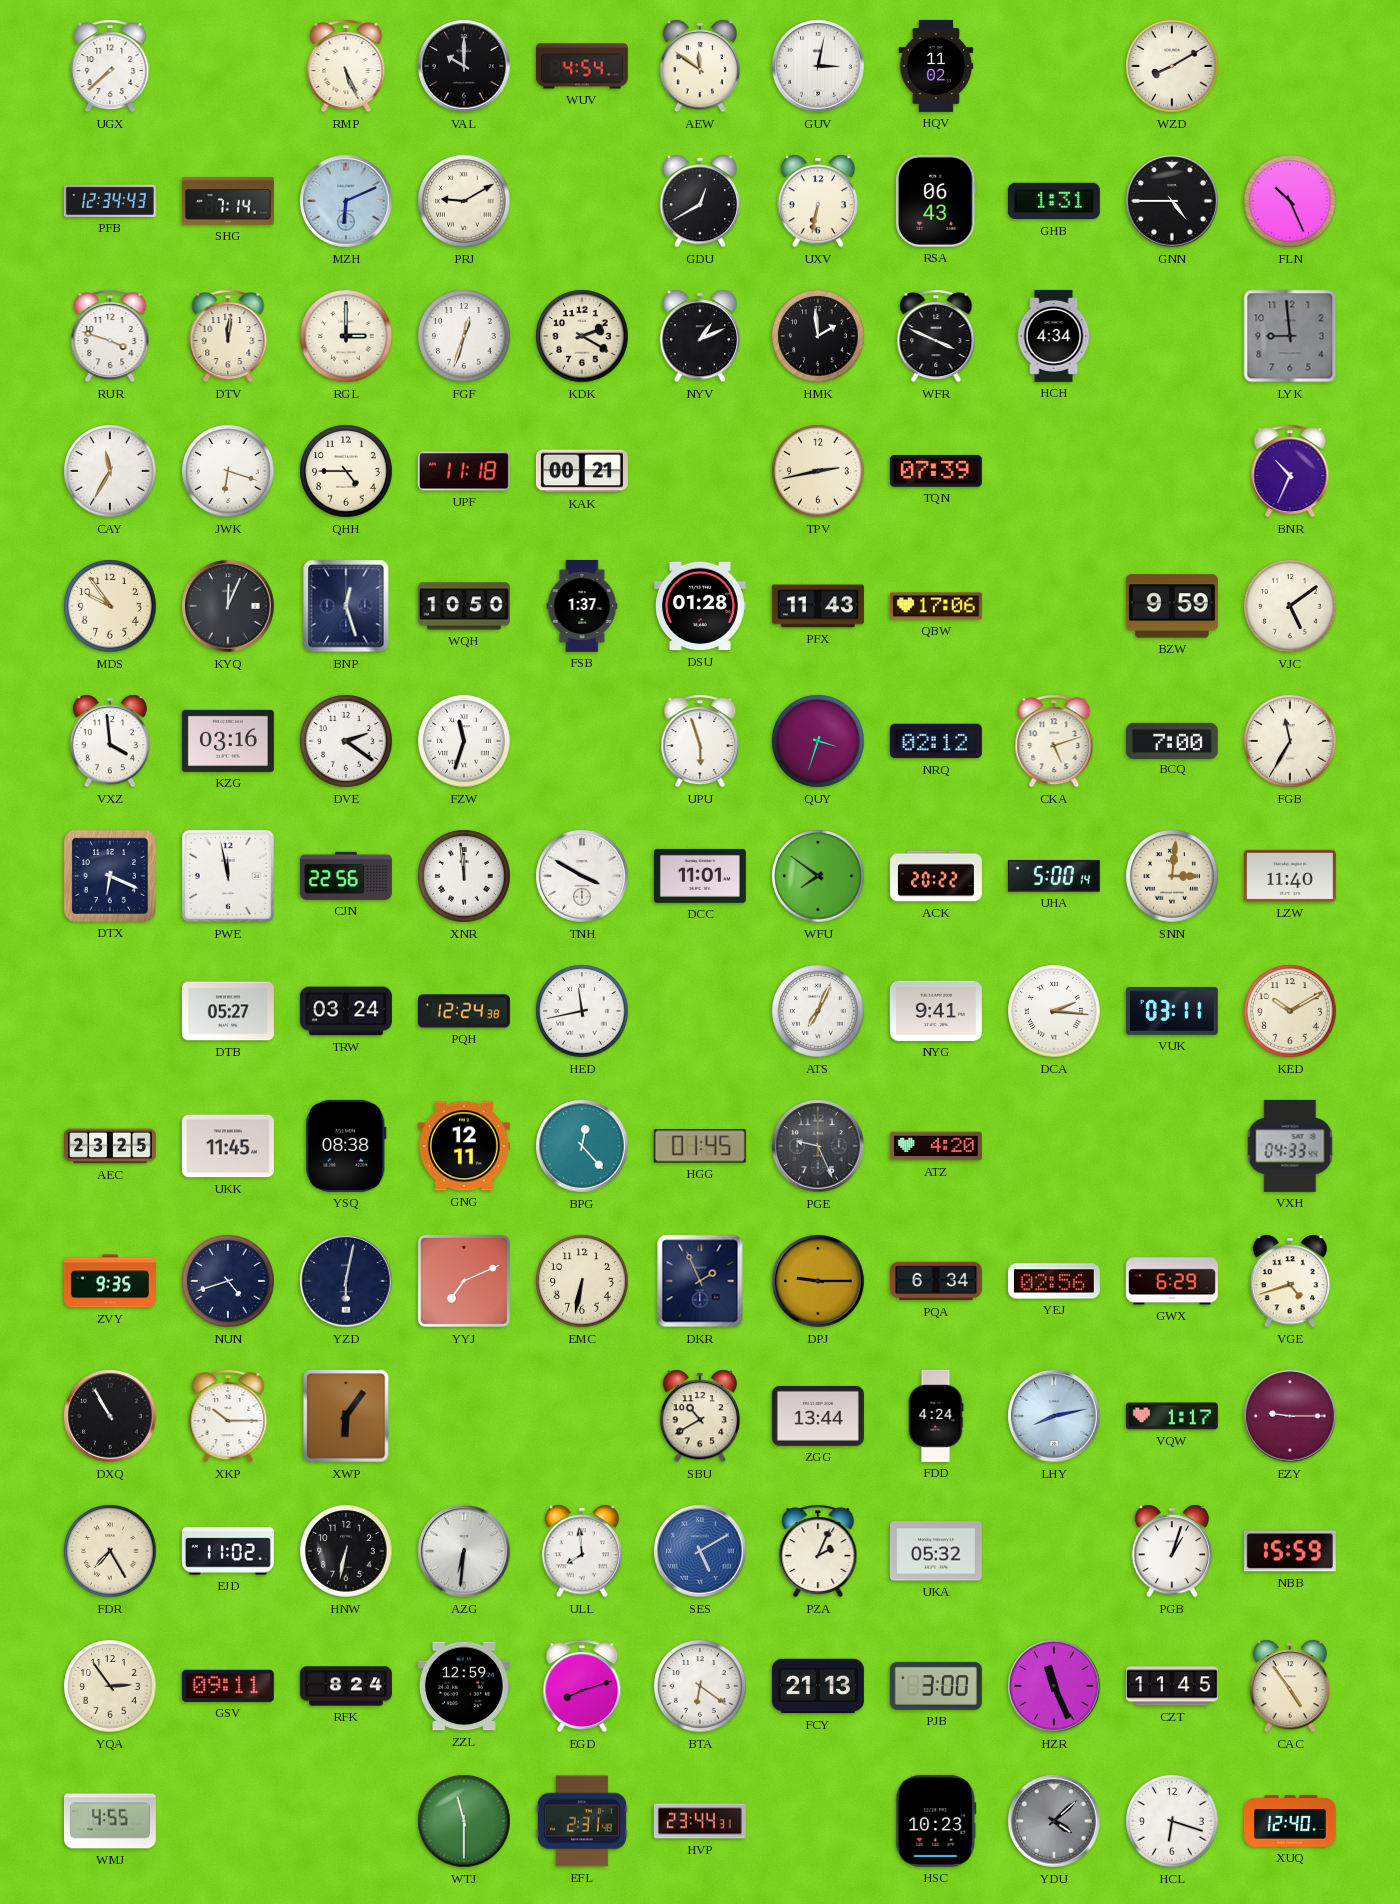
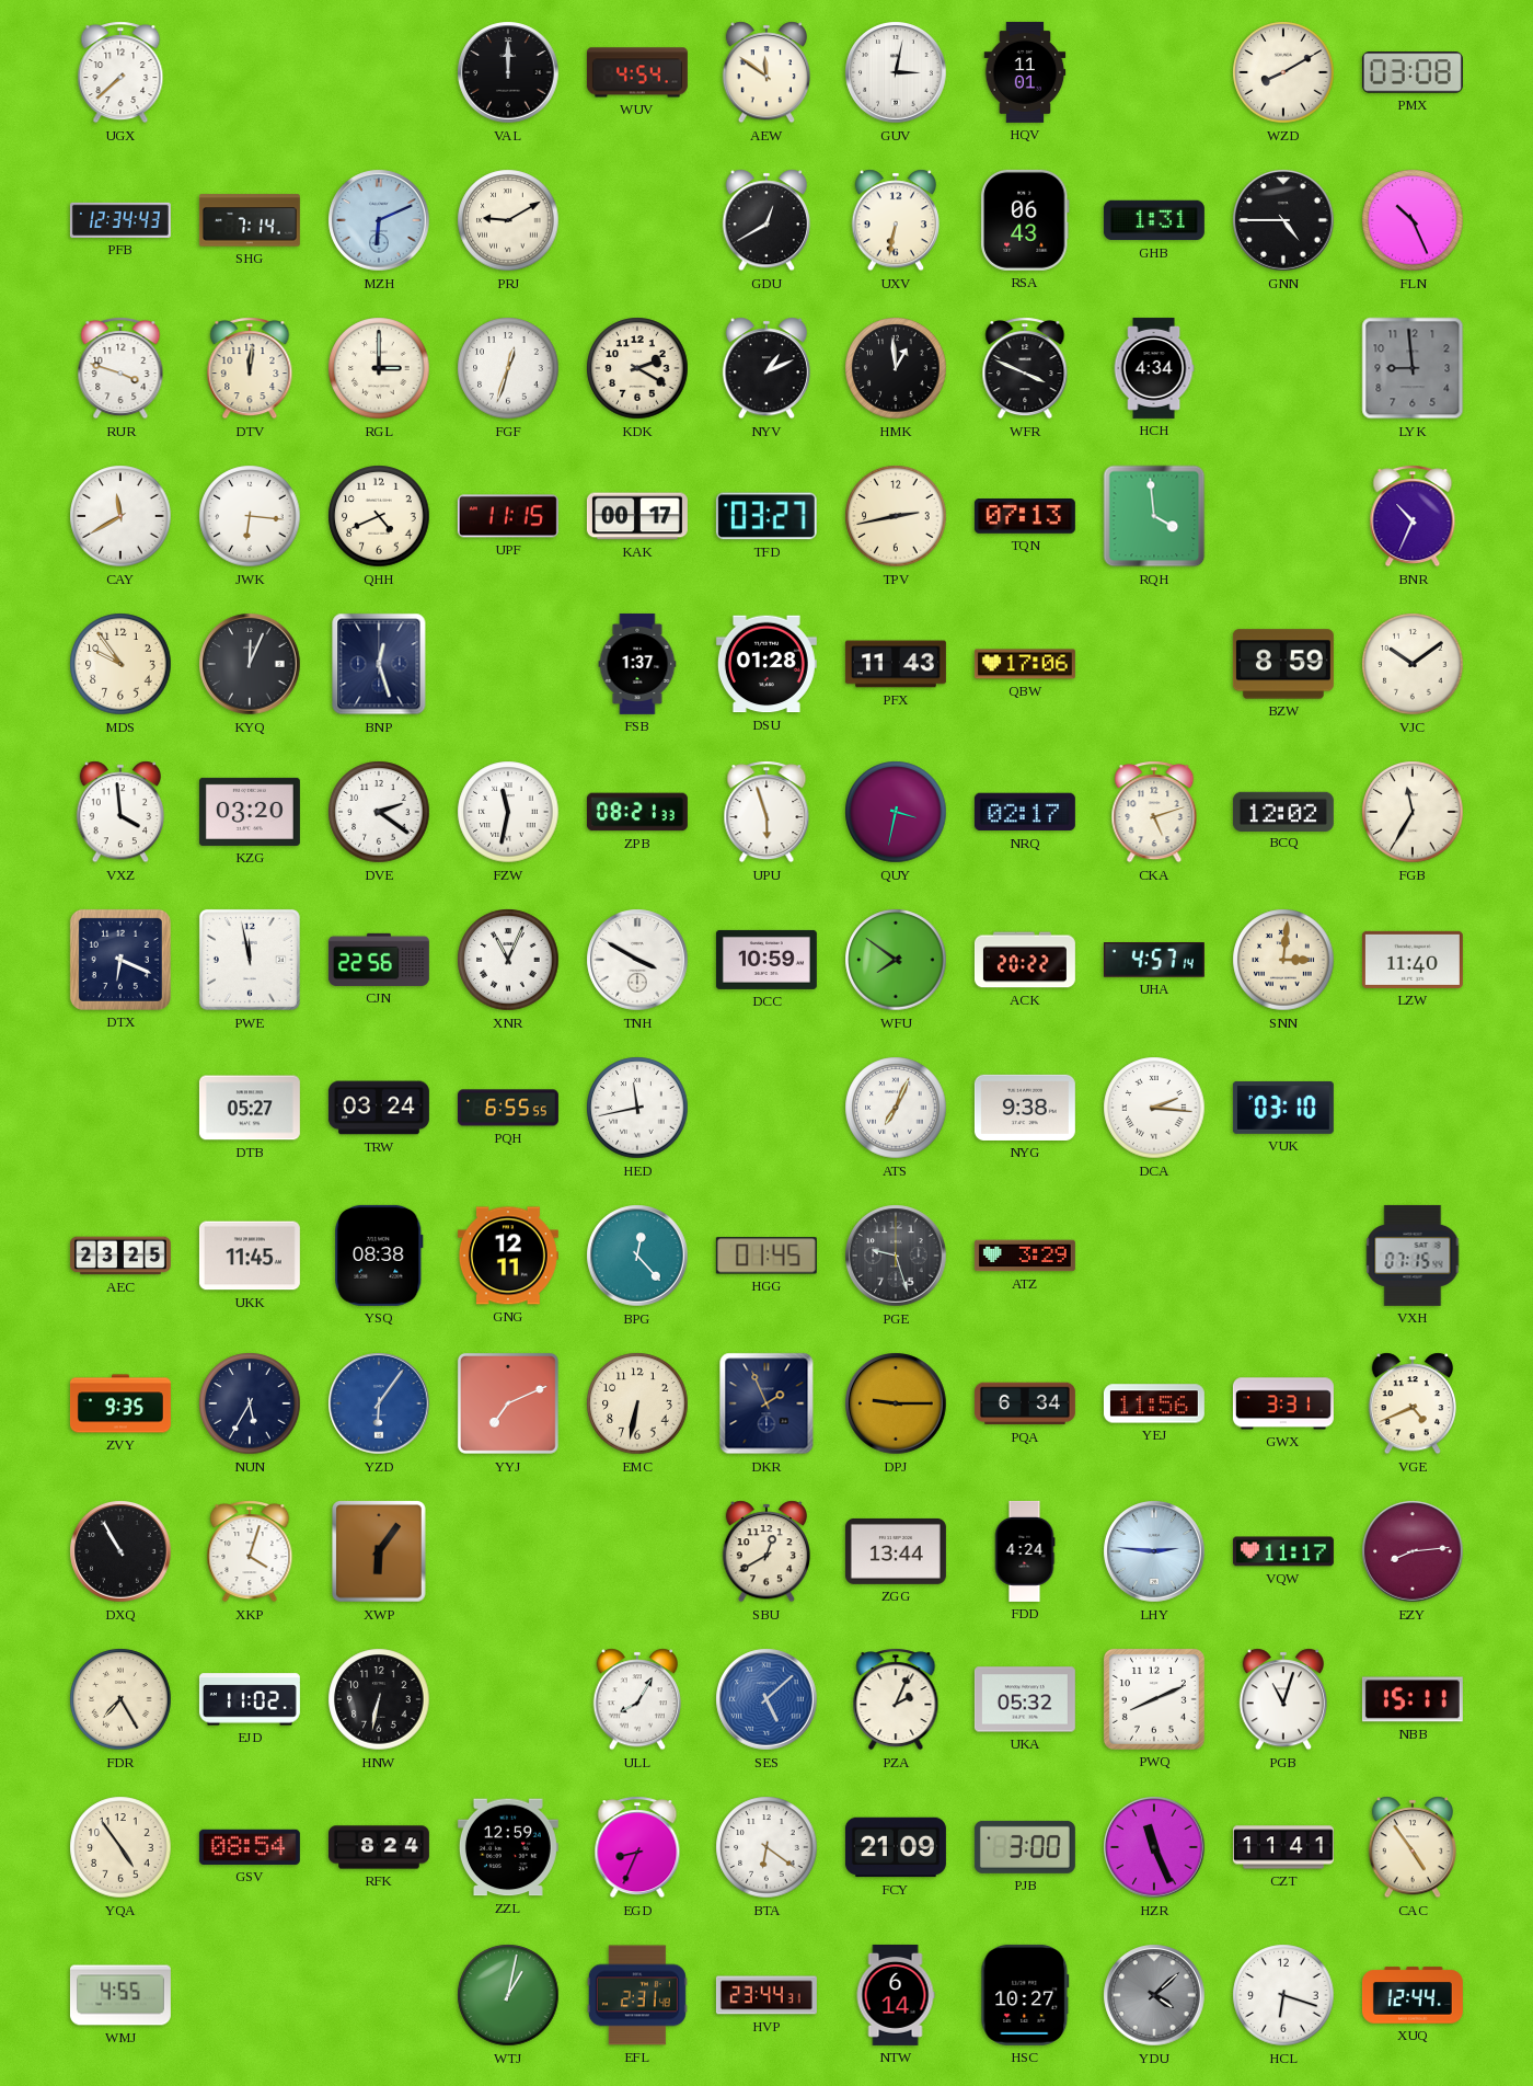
RMP: 5:26 -> none (346, 66)
VAL: 10:00 -> 12:00 (508, 72)
HQV: 11:02 -> 11:01 (1025, 72)
PMX: none -> 03:08 (1413, 72)
HMK: 1:59 -> 12:59 (896, 368)
CAY: 11:35 -> 11:40 (120, 516)
JWK: 6:18 -> 6:16 (250, 516)
QHH: 4:45 -> 4:41 (379, 516)
UPF: 11:18 -> 11:15 (508, 516)
KAK: 00:21 -> 00:17 (637, 516)
TFD: none -> 03:27 (766, 516)
TQN: 07:39 -> 07:13 (1025, 517)
RQH: none -> 3:59 (1154, 516)
WQH: 10:50 -> none (464, 606)
BZW: 9:59 -> 8:59 (1283, 664)
VJC: 5:09 -> 10:09 (1413, 664)
KZG: 03:16 -> 03:20 (250, 812)
FZW: 11:33 -> 11:32 (508, 812)
ZPB: none -> 08:21 (637, 812)
QUY: 3:33 -> 3:32 (896, 812)
NRQ: 02:12 -> 02:17 (1025, 812)
BCQ: 7:00 -> 12:02 (1283, 811)
XNR: 11:59 -> 11:04 (508, 960)
DCC: 11:01 -> 10:59 (766, 960)
UHA: 5:00 -> 4:57 (1154, 960)
PQH: 12:24 -> 6:55 (508, 1108)
NYG: 9:41 -> 9:38 (1025, 1108)
VUK: 03:11 -> 03:10 (1283, 1108)
KED: 10:10 -> none (1290, 1011)
PGE: 9:26 -> 9:27 (896, 1256)
ATZ: 4:20 -> 3:29 (1025, 1256)
VXH: 04:33 -> 07:15 (1413, 1256)
NUN: 4:42 -> 5:35 (250, 1403)
YZD: 6:02 -> 6:06 (379, 1403)
YZD dial: navy -> blue (379, 1403)
YEJ: 02:56 -> 11:56 (1154, 1403)
GWX: 6:29 -> 3:31 (1283, 1403)
VGE: 4:42 -> 4:41 (1411, 1403)
XKP: 10:15 -> 4:03 (250, 1551)
SBU: 10:40 -> 12:40 (765, 1551)
LHY: 8:13 -> 2:46 (1154, 1551)
VQW: 1:17 -> 11:17 (1283, 1551)
EZY: 9:15 -> 8:14 (1413, 1551)
AZG: 6:31 -> none (464, 1551)
ULL: 7:59 -> 8:05 (636, 1699)
SES: 5:10 -> 5:08 (766, 1699)
PWQ: none -> 8:11 (1154, 1699)
PGB: 1:03 -> 11:03 (1282, 1699)
NBB: 15:59 -> 15:11 (1413, 1699)
YQA: 2:54 -> 4:54 (120, 1847)
GSV: 09:11 -> 08:54 (250, 1847)
EGD: 8:12 -> 8:34 (637, 1847)
FCY: 21:13 -> 21:09 (896, 1847)
CZT: 11:45 -> 11:41 (1283, 1847)
WTJ: 11:30 -> 1:02 (508, 1995)
NTW: none -> 6:14 (896, 1995)
HSC: 10:23 -> 10:27 (1025, 1995)
XUQ: 12:40 -> 12:44 (1413, 1995)
